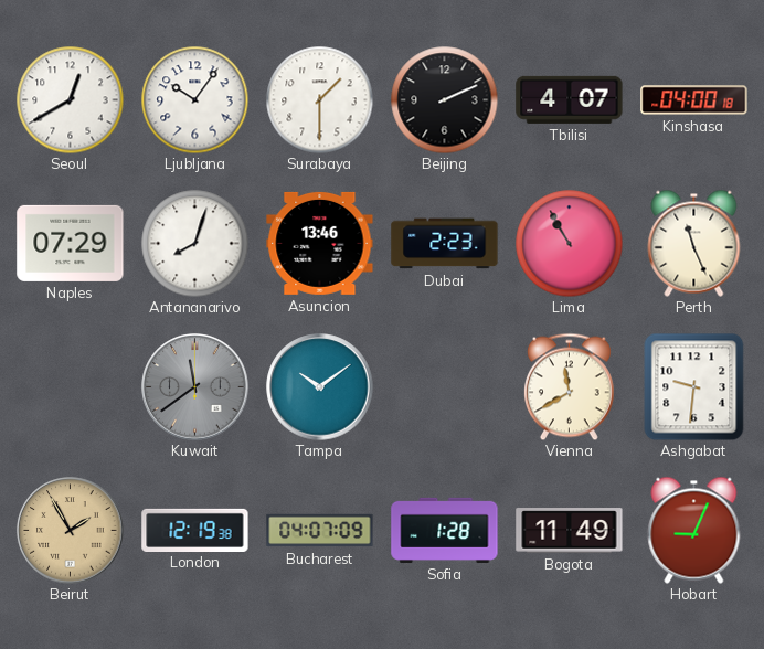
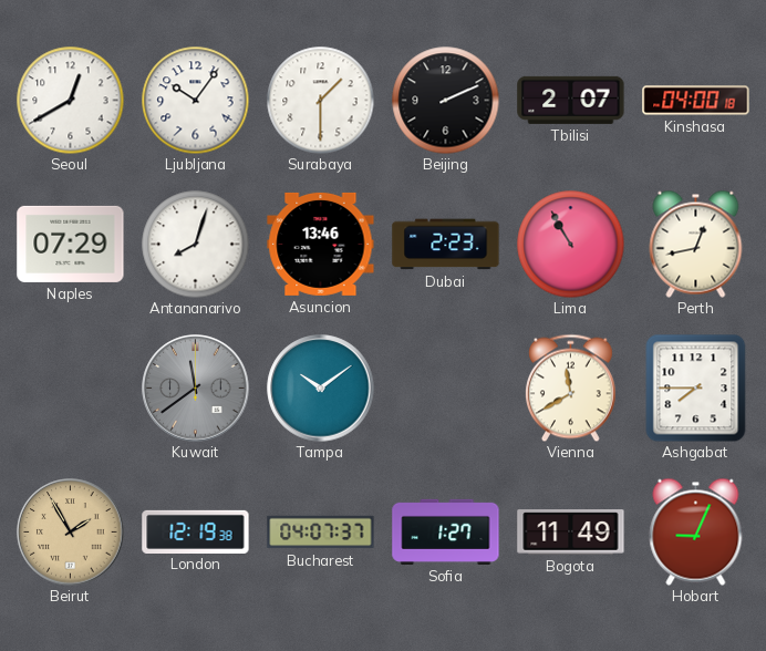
Tbilisi: 4:07 -> 2:07 (571, 100)
Perth: 11:26 -> 12:43 (696, 244)
Ashgabat: 9:31 -> 7:45 (696, 387)
Bucharest: 04:07:09 -> 04:07:37 (321, 533)
Sofia: 1:28 -> 1:27 (446, 531)
